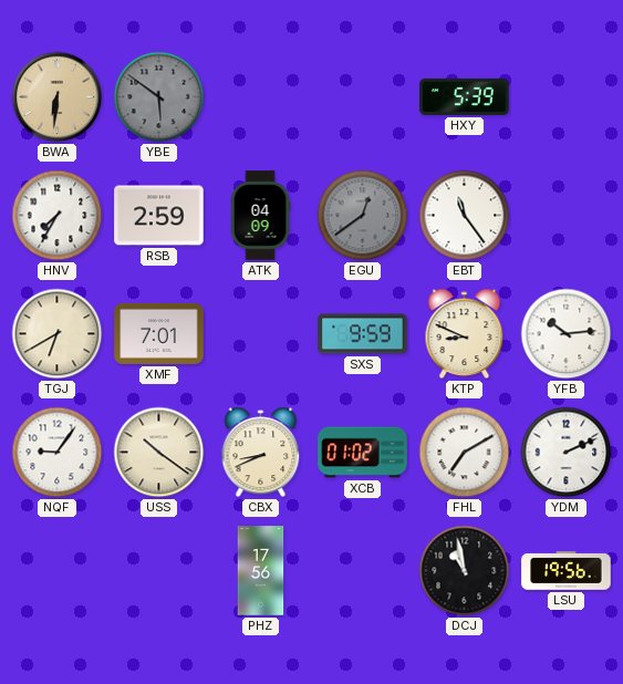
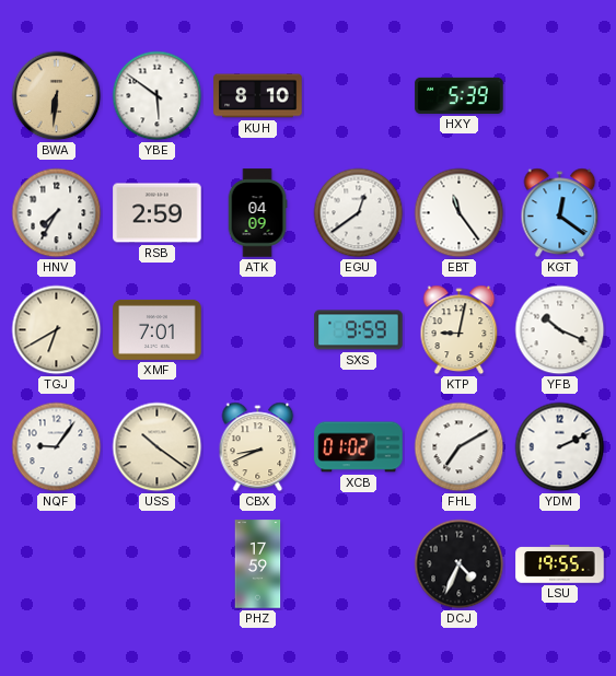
YBE dial: grey -> white (158, 96)
KUH: none -> 8:10 (258, 96)
EGU dial: grey -> white (359, 213)
KGT: none -> 12:21 (560, 213)
KTP: 8:49 -> 9:02 (460, 330)
YFB: 10:14 -> 10:19 (560, 330)
PHZ: 17:56 -> 17:59 (258, 564)
DCJ: 10:58 -> 4:34 (460, 564)
LSU: 19:56 -> 19:55 (560, 564)
